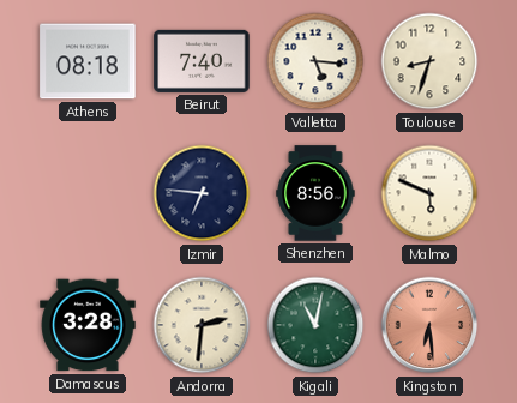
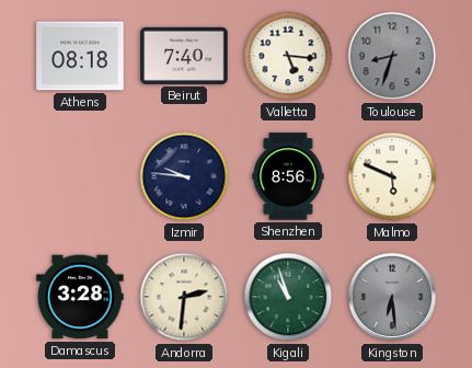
Toulouse dial: cream -> grey (392, 56)
Izmir: 6:46 -> 9:46 (184, 176)
Kigali: 11:02 -> 10:57 (288, 297)
Kingston dial: salmon -> grey (392, 297)
